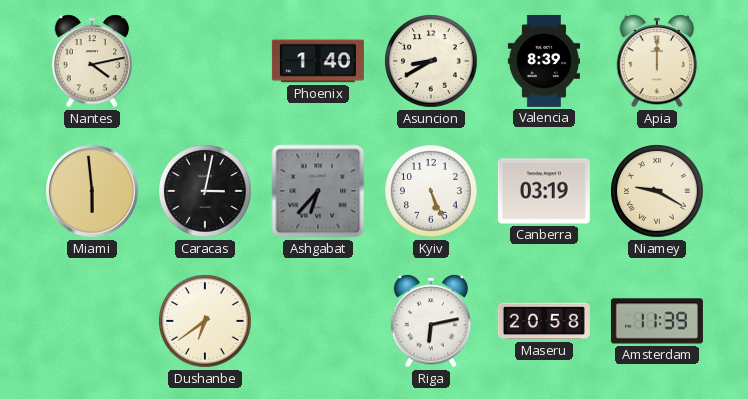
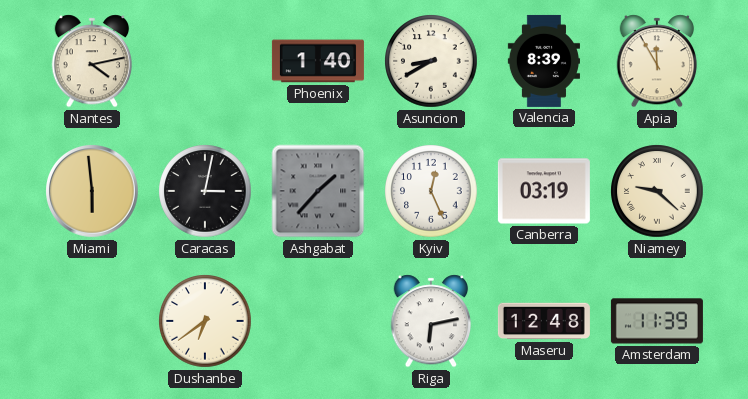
Apia: 12:00 -> 11:55 (657, 61)
Ashgabat: 6:37 -> 1:37 (318, 191)
Kyiv: 5:26 -> 12:26 (431, 191)
Niamey: 9:20 -> 9:22 (657, 191)
Maseru: 20:58 -> 12:48 (544, 321)
